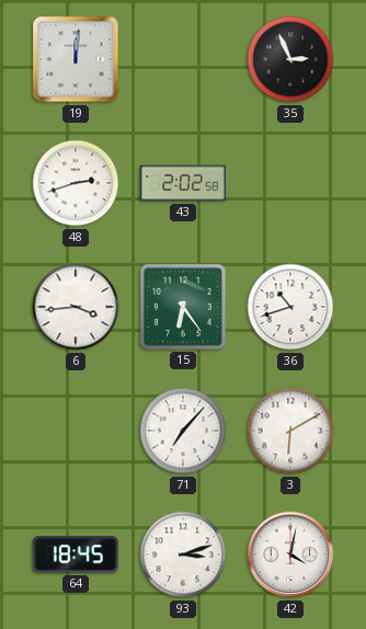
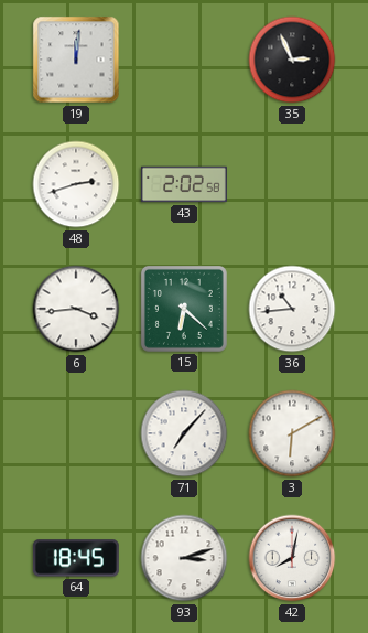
15: 6:24 -> 6:22 (184, 309)
36: 10:42 -> 10:44 (292, 309)
42: 4:02 -> 8:02 (292, 558)
